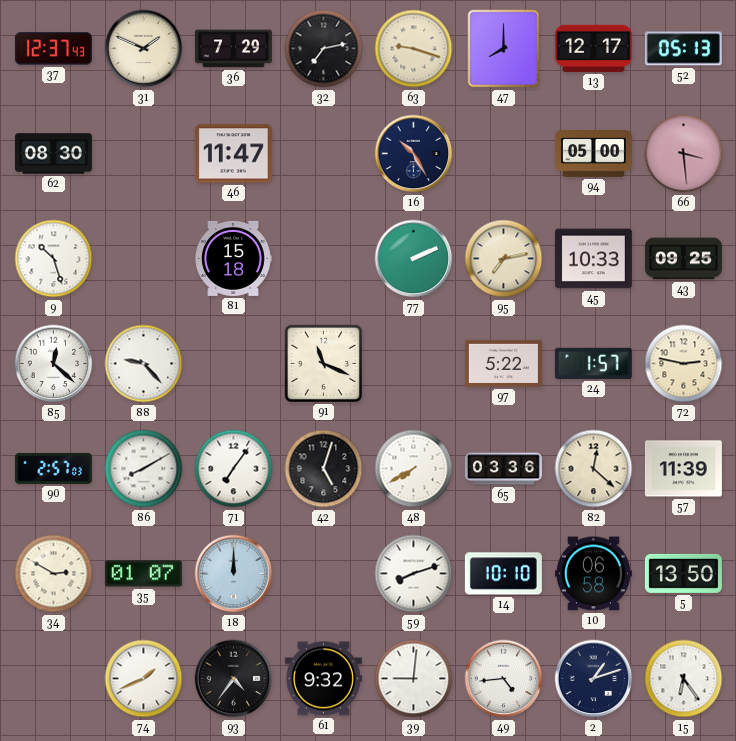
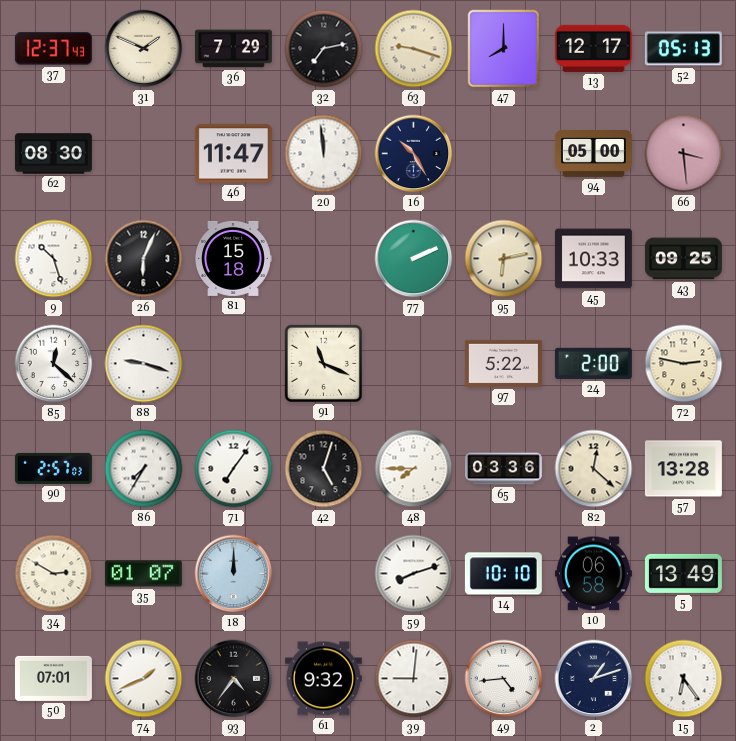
20: none -> 11:59 (324, 154)
26: none -> 6:04 (144, 259)
95: 7:13 -> 6:13 (504, 259)
88: 9:23 -> 9:18 (144, 364)
24: 1:57 -> 2:00 (593, 363)
86: 8:10 -> 7:35 (144, 469)
48: 7:40 -> 7:45 (414, 469)
57: 11:39 -> 13:28 (683, 469)
5: 13:50 -> 13:49 (683, 573)
50: none -> 07:01 (53, 678)
